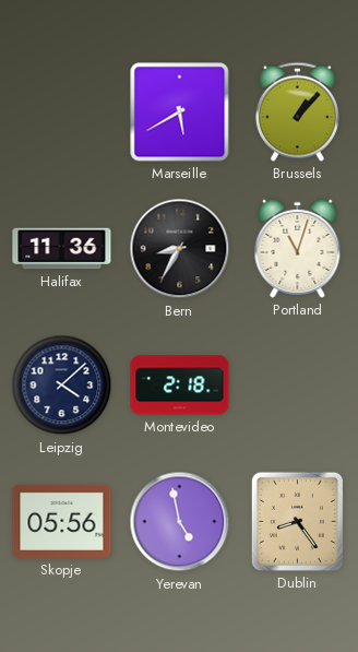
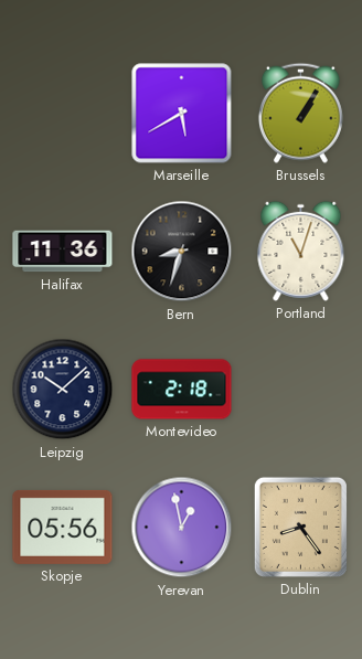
Brussels: 1:07 -> 1:05 (300, 113)
Bern: 8:35 -> 8:33 (182, 252)
Leipzig: 4:08 -> 10:08 (63, 390)
Yerevan: 4:58 -> 12:58 (182, 528)
